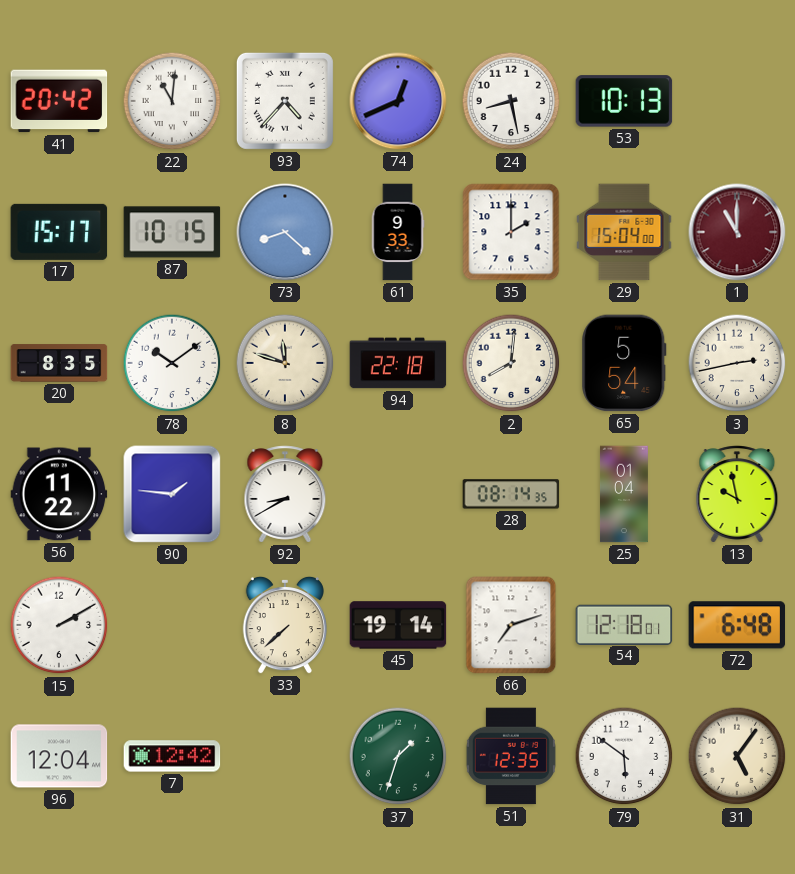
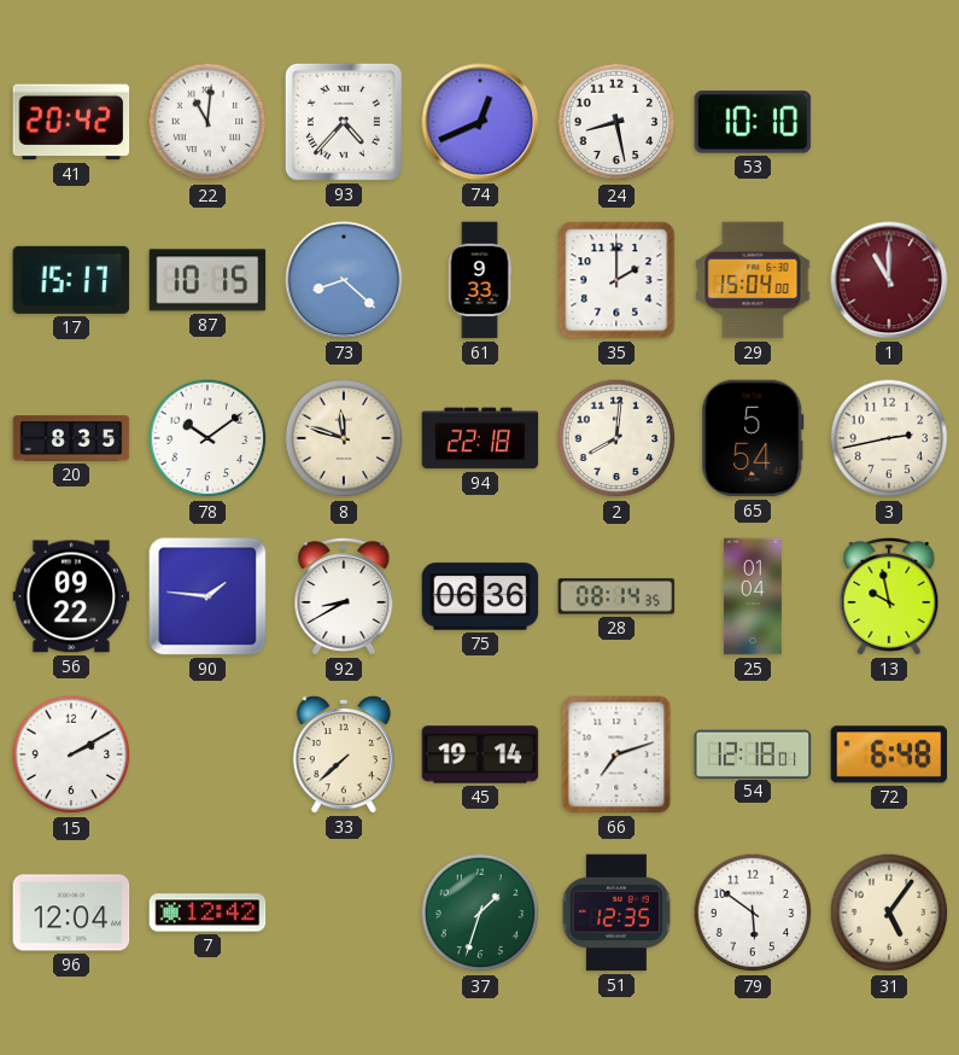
53: 10:13 -> 10:10 (753, 122)
56: 11:22 -> 09:22 (71, 596)
75: none -> 06:36 (480, 596)
